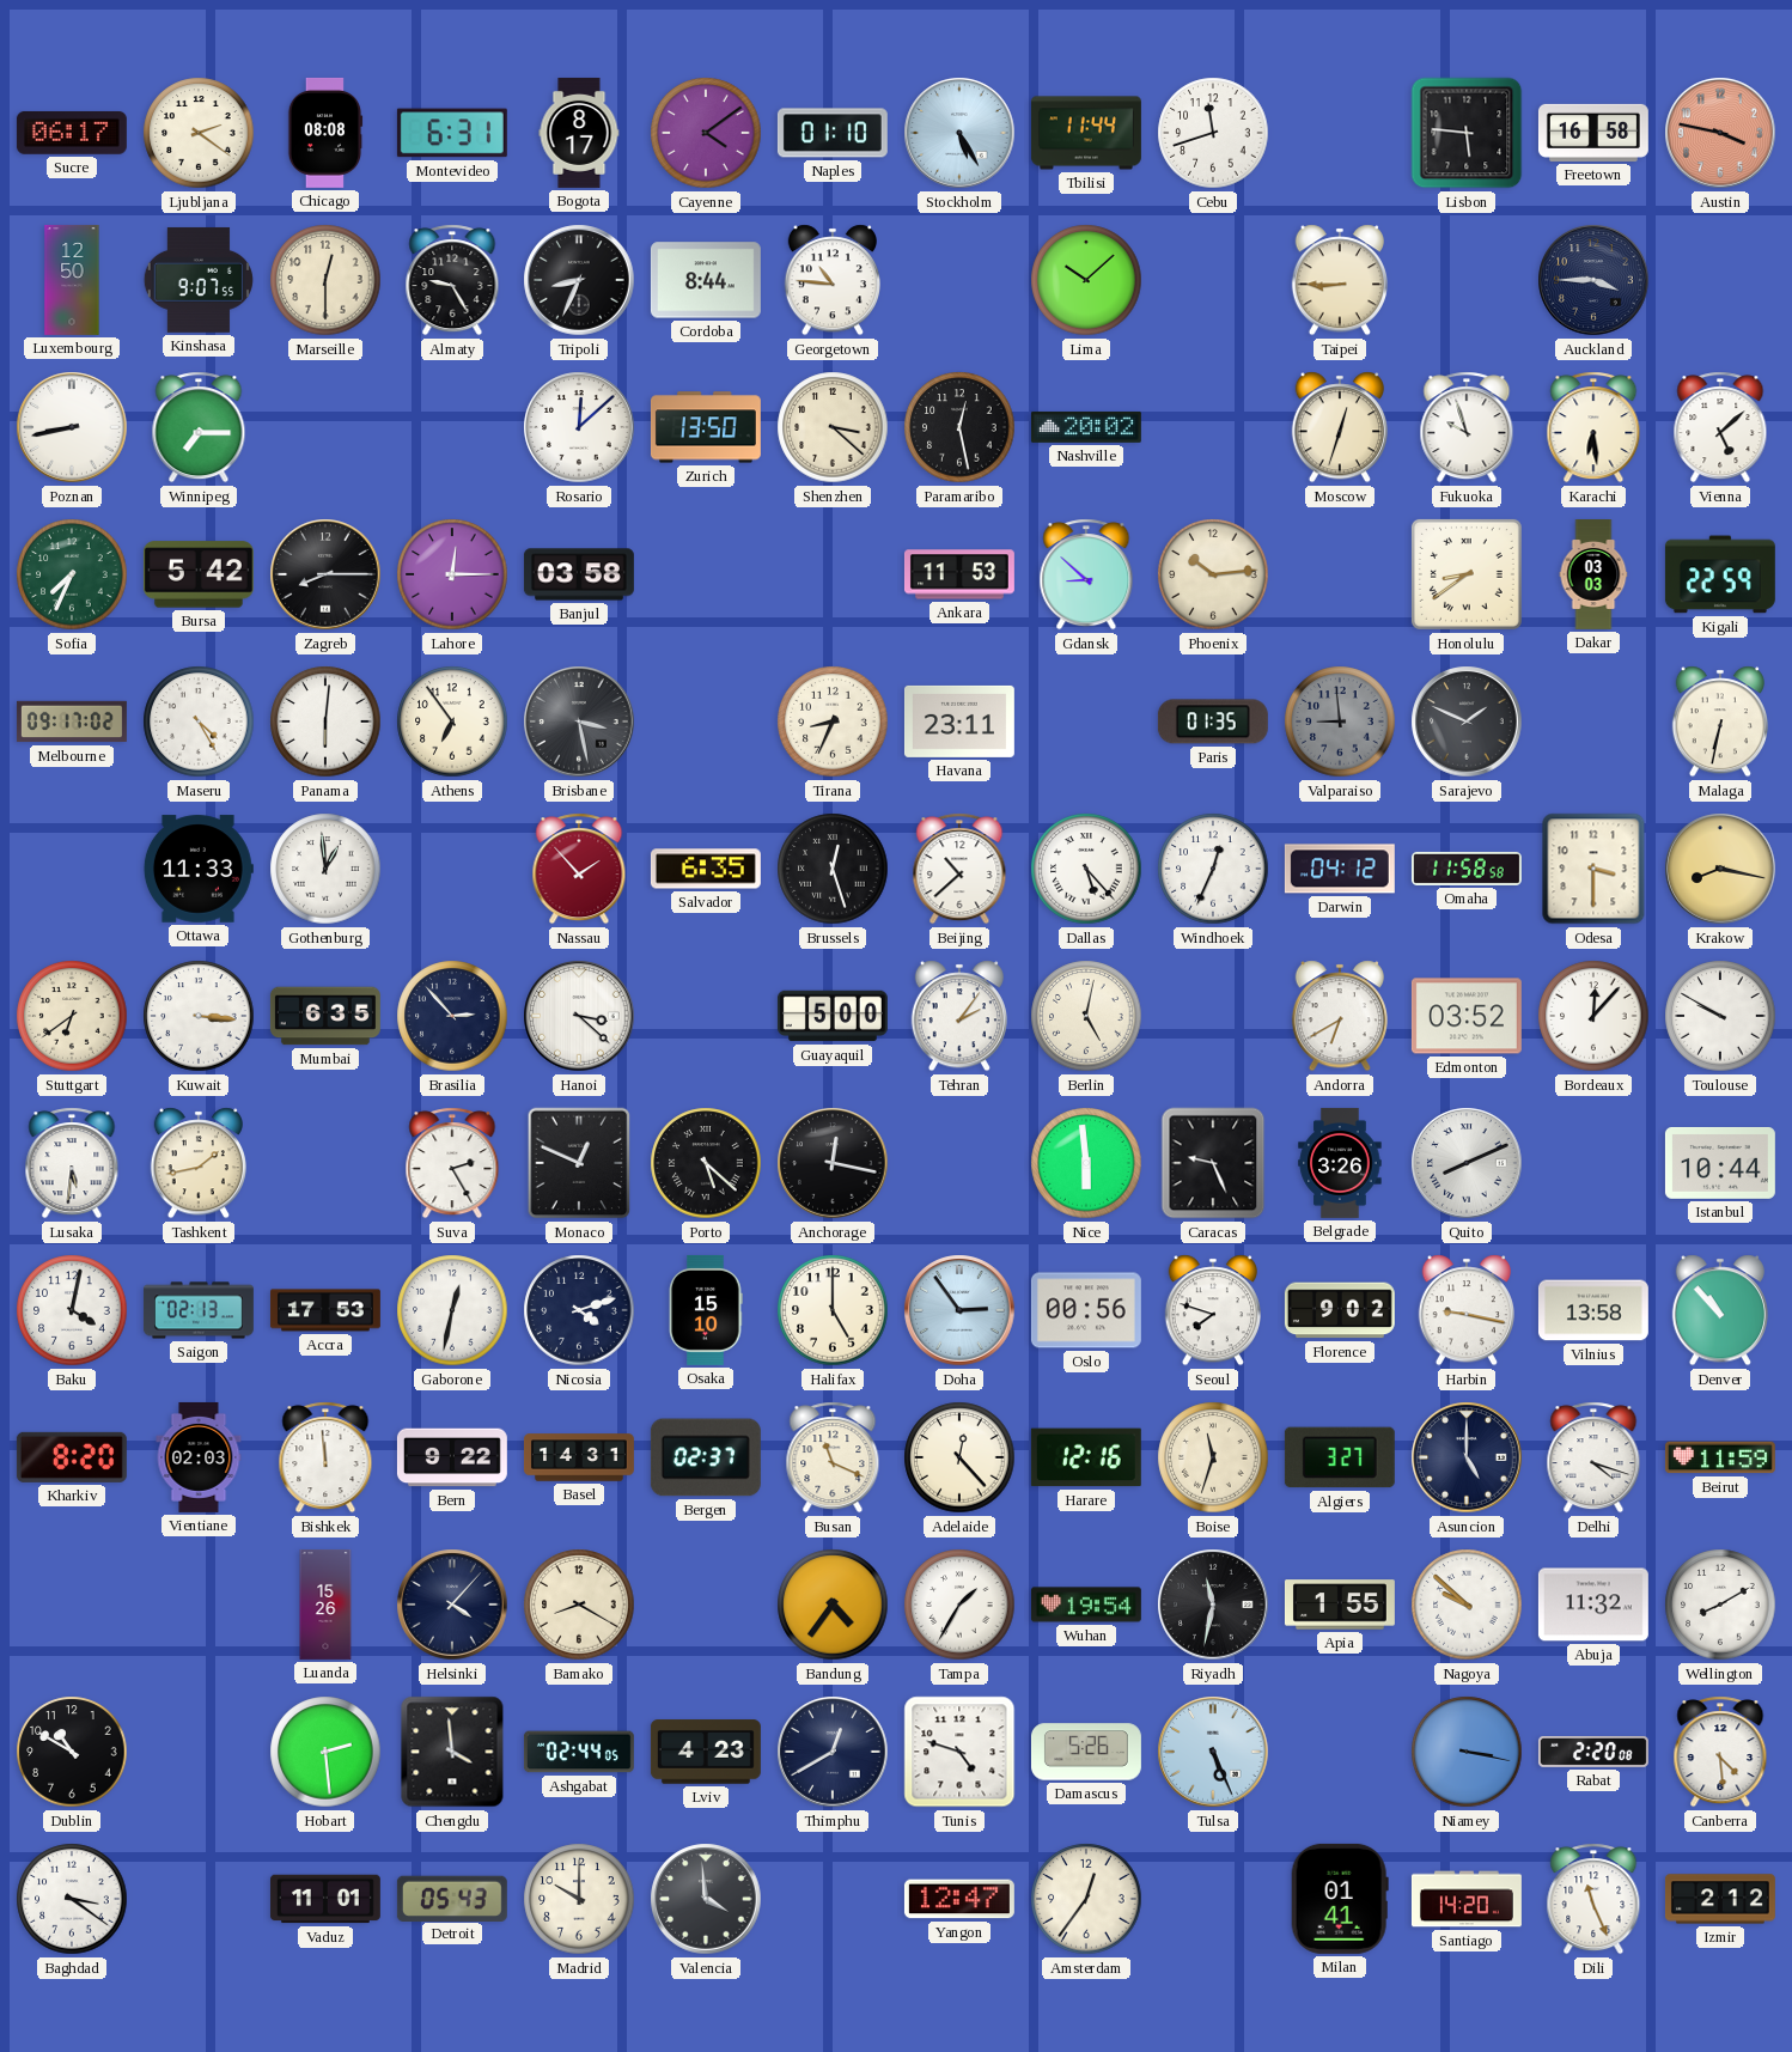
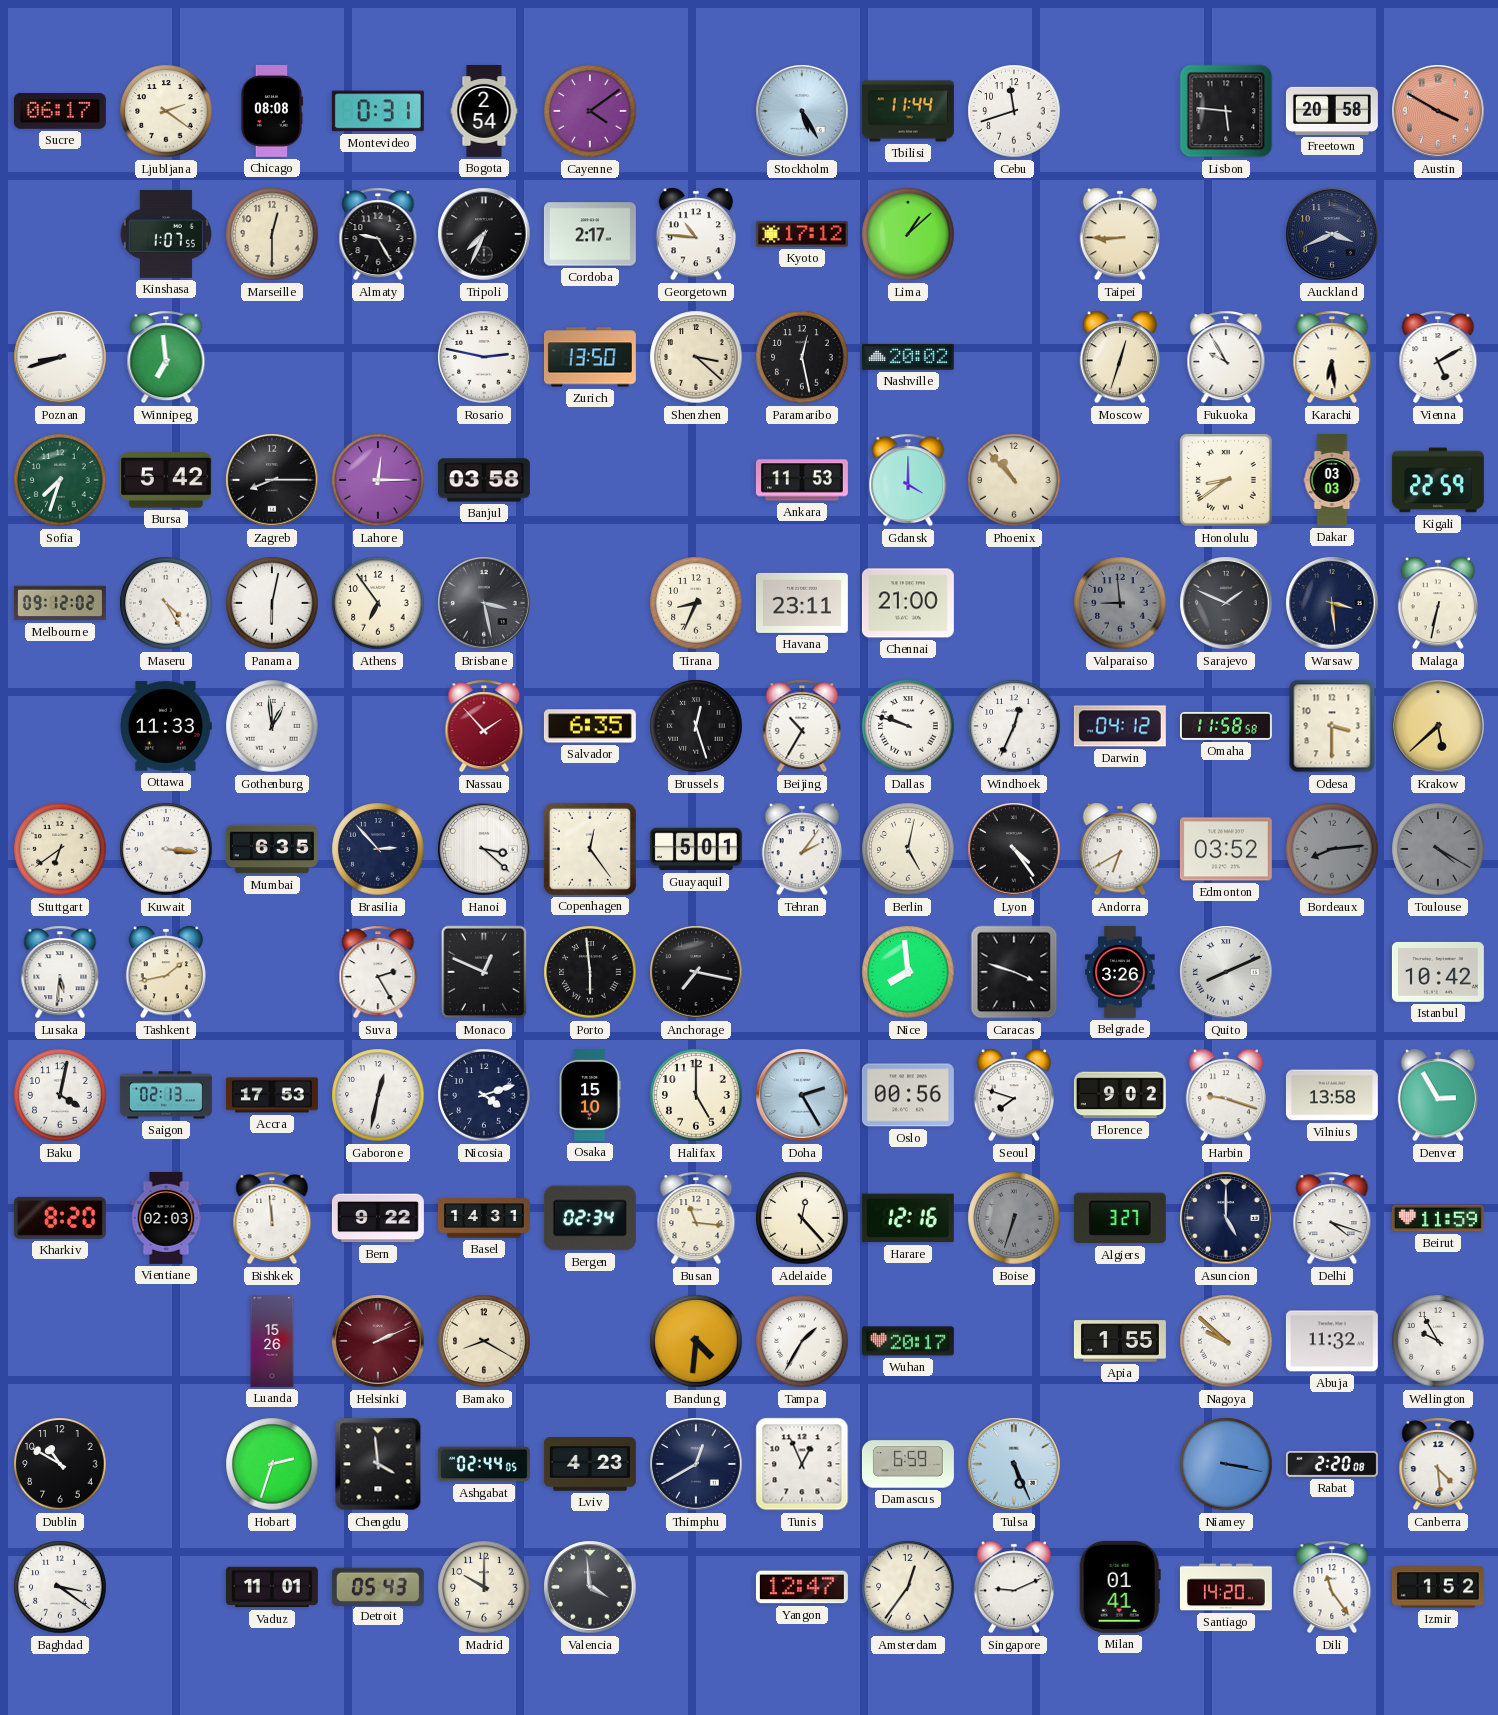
Montevideo: 6:31 -> 0:31 (378, 111)
Bogota: 8:17 -> 2:54 (484, 111)
Naples: 01:10 -> none (833, 133)
Freetown: 16:58 -> 20:58 (1332, 111)
Austin: 3:47 -> 3:50 (1438, 111)
Luxembourg: 12:50 -> none (72, 280)
Kinshasa: 9:07 -> 1:07 (166, 234)
Tripoli: 8:34 -> 7:34 (484, 234)
Cordoba: 8:44 -> 2:17 (590, 234)
Kyoto: none -> 17:12 (802, 234)
Lima: 10:08 -> 1:08 (908, 234)
Auckland: 3:45 -> 3:41 (1332, 234)
Poznan: 8:43 -> 8:42 (60, 357)
Winnipeg: 7:15 -> 6:59 (166, 357)
Rosario: 12:08 -> 2:47 (484, 357)
Fukuoka: 9:57 -> 9:55 (1226, 357)
Vienna: 5:08 -> 5:10 (1438, 357)
Sofia: 7:34 -> 7:33 (60, 480)
Gdansk: 8:52 -> 4:00 (908, 480)
Phoenix: 10:14 -> 10:53 (1014, 480)
Melbourne: 09:17 -> 09:12 (60, 603)
Panama: 6:01 -> 6:02 (272, 603)
Chennai: none -> 21:00 (908, 603)
Paris: 01:35 -> none (1213, 721)
Warsaw: none -> 3:29 (1332, 603)
Beijing: 10:38 -> 10:35 (802, 726)
Dallas: 5:23 -> 9:48 (908, 726)
Krakow: 8:17 -> 5:38 (1438, 726)
Copenhagen: none -> 12:24 (590, 849)
Guayaquil: 5:00 -> 5:01 (696, 849)
Lyon: none -> 4:24 (1014, 849)
Bordeaux: 12:07 -> 8:14 (1332, 849)
Bordeaux dial: white -> grey (1332, 849)
Toulouse: 9:50 -> 4:20 (1438, 849)
Toulouse dial: white -> grey (1438, 849)
Porto: 5:22 -> 5:59 (590, 972)
Anchorage: 12:17 -> 7:17 (696, 972)
Nice: 5:59 -> 7:59 (908, 972)
Caracas: 9:26 -> 3:48 (1014, 972)
Istanbul: 10:44 -> 10:42 (1438, 972)
Doha: 2:54 -> 2:25 (802, 1095)
Harbin: 9:17 -> 9:18 (1225, 1095)
Denver: 10:53 -> 2:55 (1437, 1095)
Bergen: 02:37 -> 02:34 (590, 1218)
Busan: 11:19 -> 11:16 (696, 1218)
Boise: 11:33 -> 6:33 (1014, 1218)
Boise dial: cream -> grey (1014, 1218)
Helsinki: 4:07 -> 2:11 (378, 1341)
Helsinki dial: navy -> burgundy (378, 1341)
Bandung: 4:36 -> 4:31 (696, 1341)
Wuhan: 19:54 -> 20:17 (908, 1341)
Riyadh: 11:32 -> none (1213, 1605)
Wellington: 8:10 -> 9:55 (1438, 1341)
Hobart: 2:29 -> 2:33 (272, 1464)
Tunis: 4:48 -> 12:56 (802, 1464)
Damascus: 5:26 -> 6:59 (908, 1464)
Singapore: none -> 9:11 (1013, 1587)
Dili: 11:26 -> 11:24 (1332, 1587)
Izmir: 2:12 -> 1:52 (1438, 1587)
